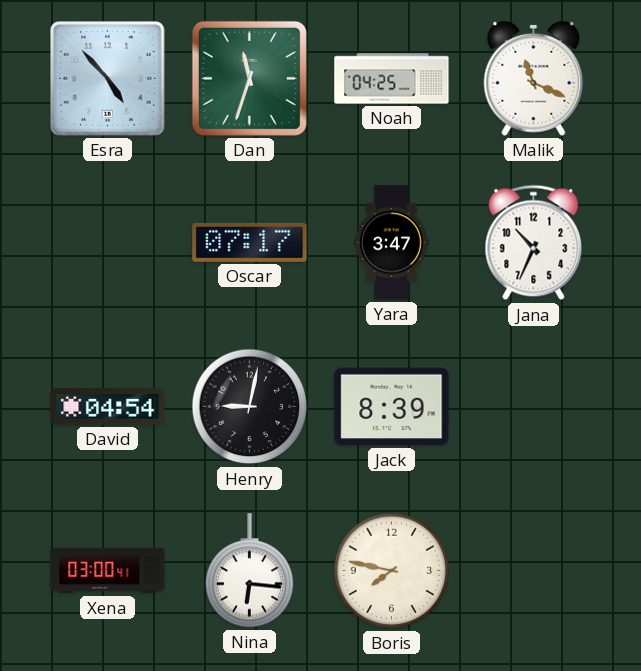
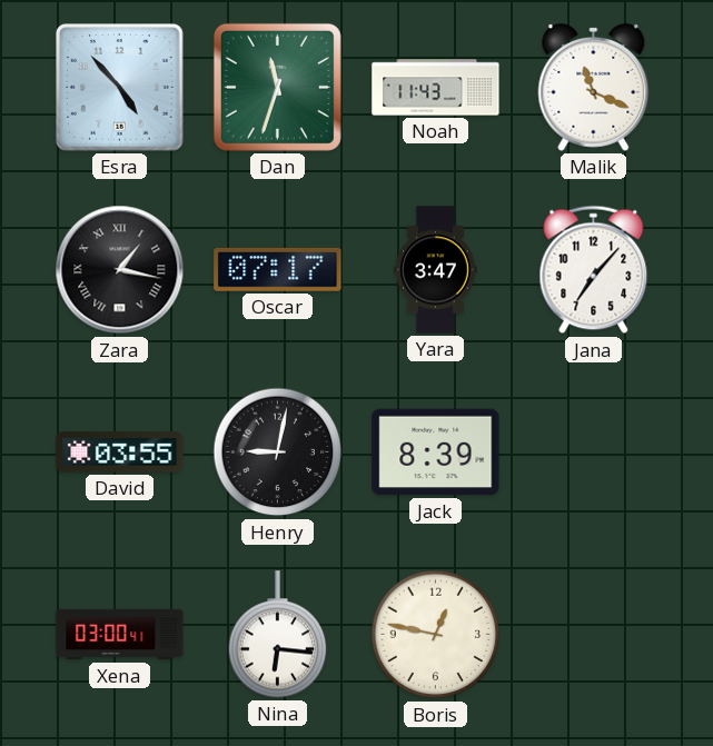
Noah: 04:25 -> 11:43 (436, 88)
Zara: none -> 1:17 (120, 270)
Jana: 10:34 -> 7:07 (594, 270)
David: 04:54 -> 03:55 (120, 452)
Boris: 7:47 -> 12:47 (436, 635)
